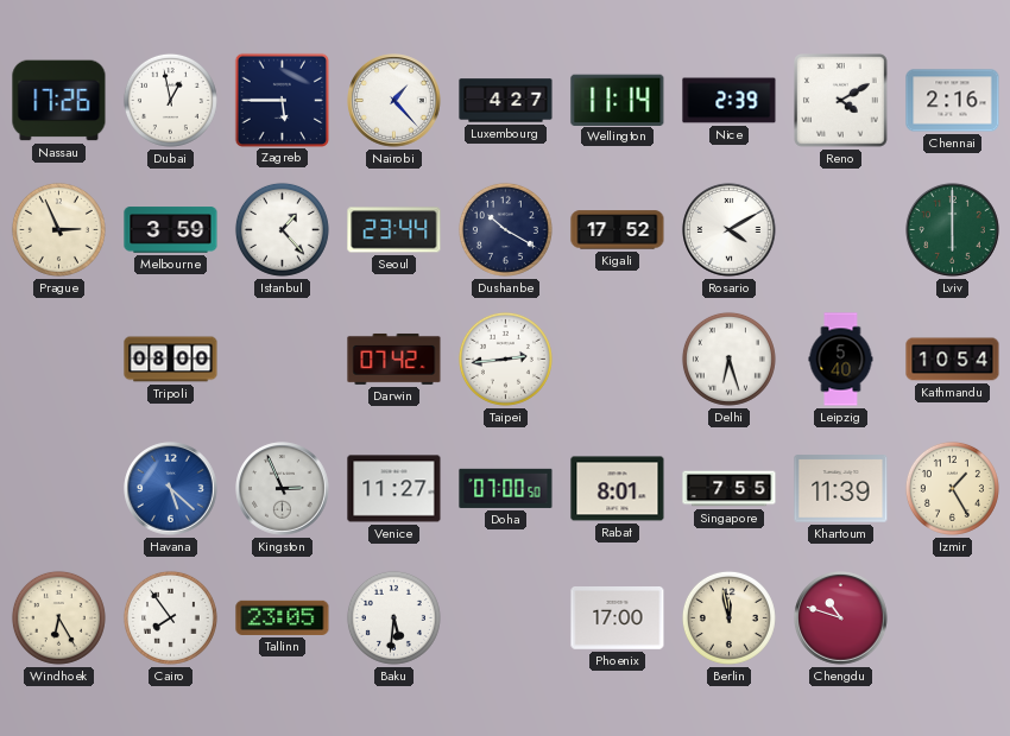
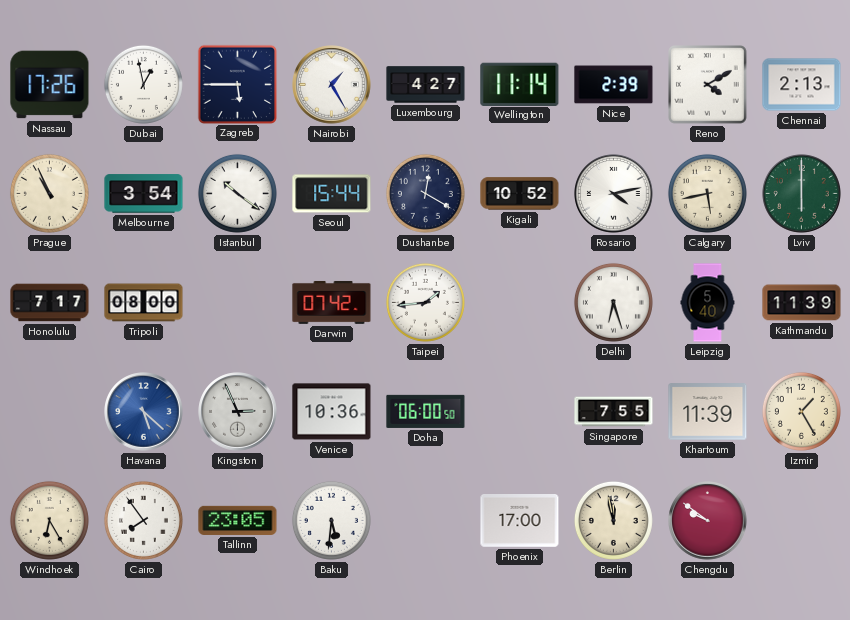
Nairobi: 1:23 -> 1:25 (332, 85)
Chennai: 2:16 -> 2:13 (802, 85)
Prague: 2:56 -> 10:56 (49, 193)
Melbourne: 3:59 -> 3:54 (144, 194)
Istanbul: 1:23 -> 10:21 (237, 193)
Seoul: 23:44 -> 15:44 (332, 194)
Dushanbe: 10:20 -> 12:20 (425, 193)
Kigali: 17:52 -> 10:52 (520, 194)
Rosario: 4:10 -> 4:13 (614, 194)
Calgary: none -> 5:43 (707, 193)
Honolulu: none -> 7:17 (50, 303)
Taipei: 2:44 -> 1:44 (425, 302)
Kathmandu: 10:54 -> 11:39 (802, 303)
Venice: 11:27 -> 10:36 (332, 412)
Doha: 07:00 -> 06:00 (426, 411)
Rabat: 8:01 -> none (618, 489)
Chengdu: 10:48 -> 9:51 (708, 521)
